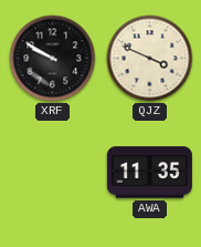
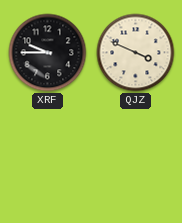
XRF: 9:50 -> 9:45 (48, 53)
AWA: 11:35 -> none (149, 173)
